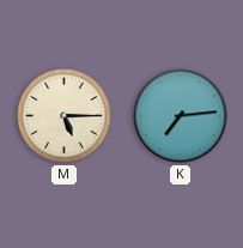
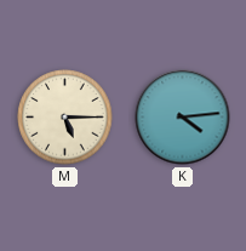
K: 7:14 -> 4:14 (183, 118)
